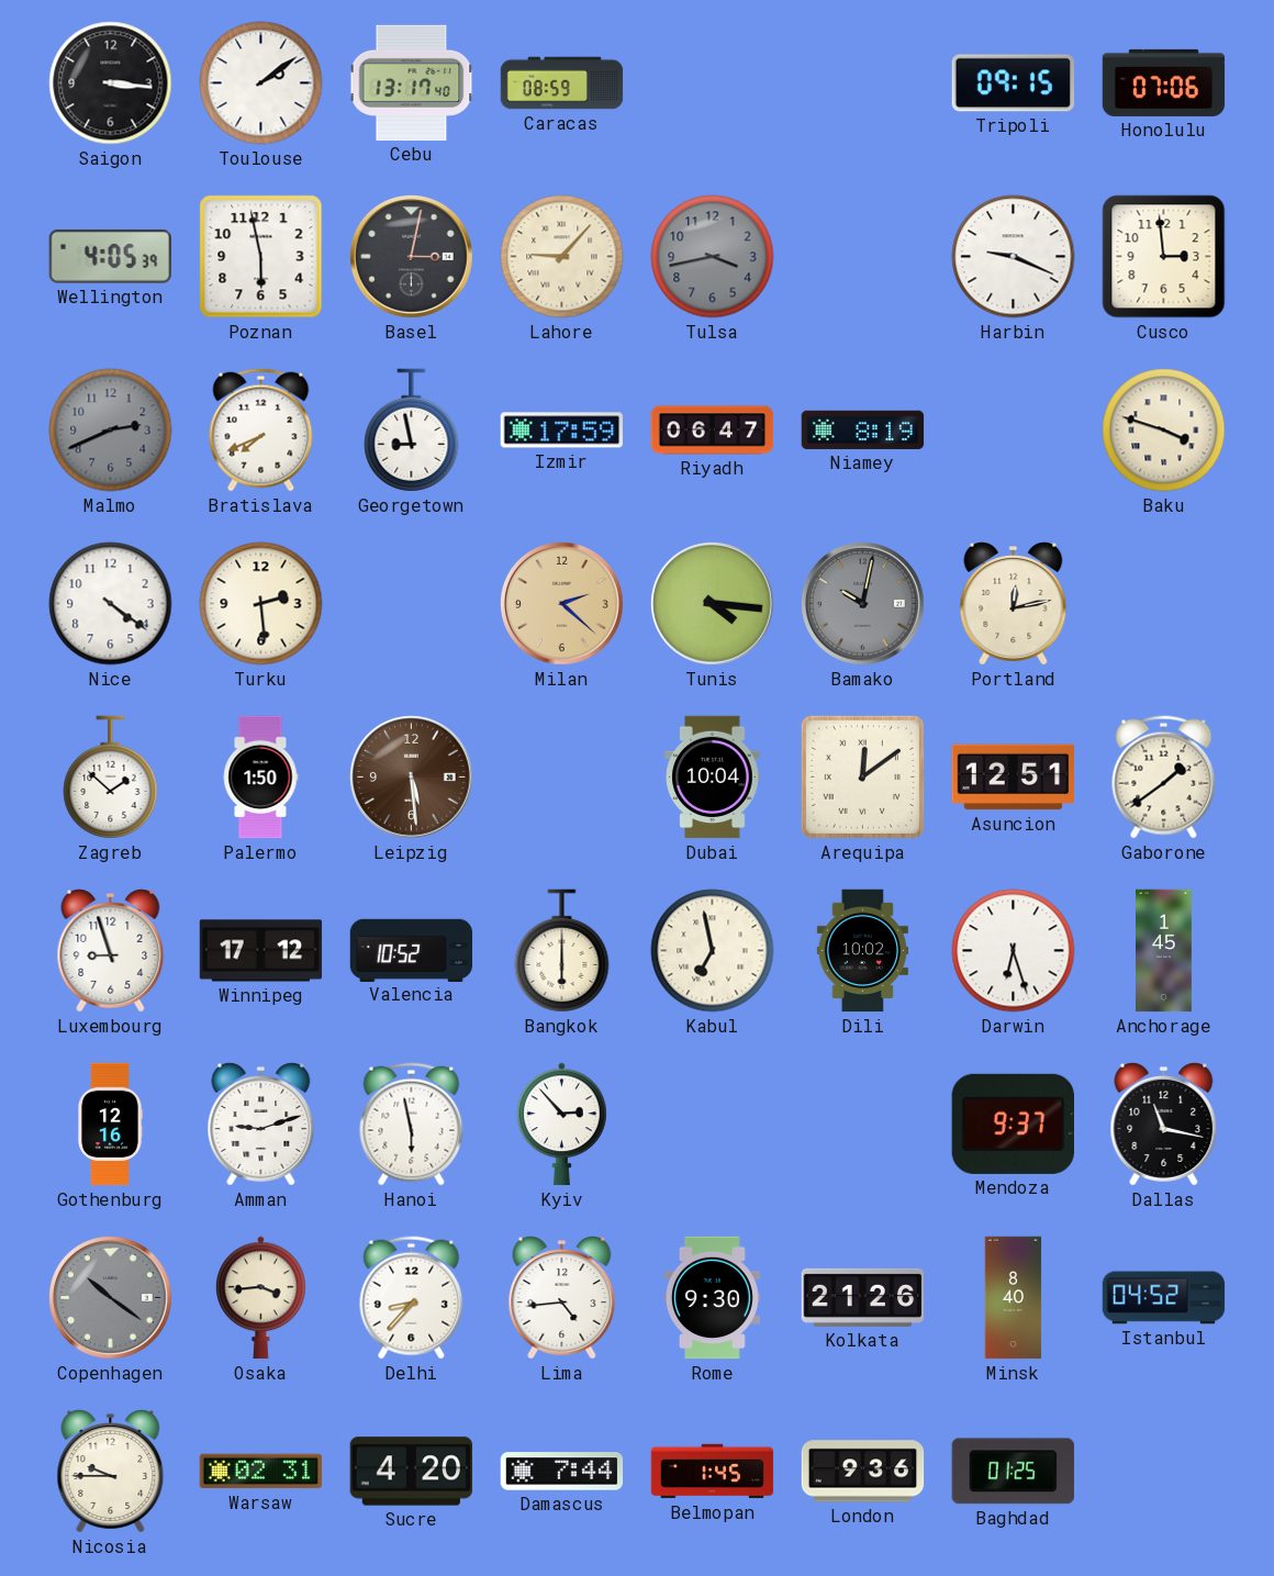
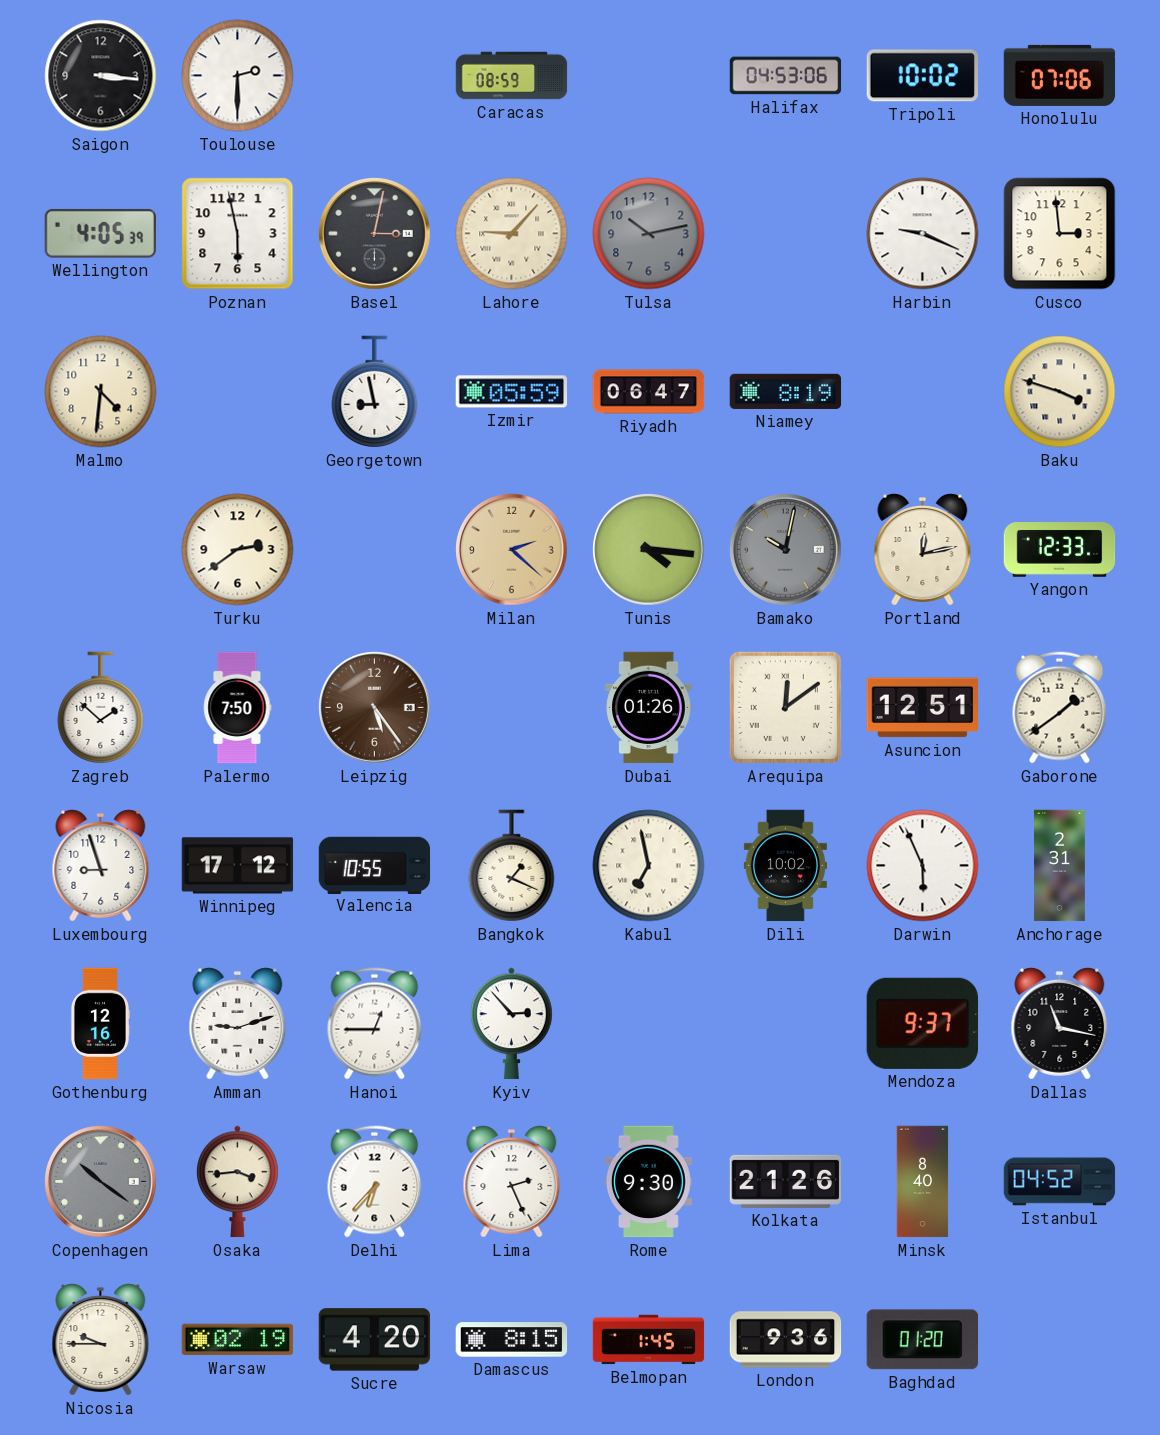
Toulouse: 2:09 -> 2:30 (238, 76)
Cebu: 13:17 -> none (412, 82)
Halifax: none -> 04:53 (786, 76)
Tripoli: 09:15 -> 10:02 (922, 76)
Tulsa: 3:43 -> 10:13 (649, 234)
Malmo: 2:41 -> 4:31 (101, 392)
Malmo dial: grey -> cream (101, 392)
Bratislava: 7:41 -> none (261, 431)
Izmir: 17:59 -> 05:59 (512, 392)
Nice: 4:21 -> none (111, 604)
Turku: 2:29 -> 2:39 (238, 550)
Yangon: none -> 12:33 (1060, 550)
Palermo: 1:50 -> 7:50 (237, 708)
Leipzig: 5:29 -> 5:24 (375, 708)
Dubai: 10:04 -> 01:26 (649, 708)
Valencia: 10:52 -> 10:55 (375, 865)
Bangkok: 6:00 -> 1:19 (512, 866)
Darwin: 6:27 -> 5:56 (923, 866)
Anchorage: 1:45 -> 2:31 (1060, 866)
Hanoi: 5:58 -> 12:45 (375, 1024)
Delhi: 8:37 -> 6:37 (375, 1182)
Lima: 4:44 -> 2:26 (512, 1182)
Warsaw: 02:31 -> 02:19 (238, 1340)
Damascus: 7:44 -> 8:15 (512, 1340)
Baghdad: 01:25 -> 01:20 (922, 1340)
